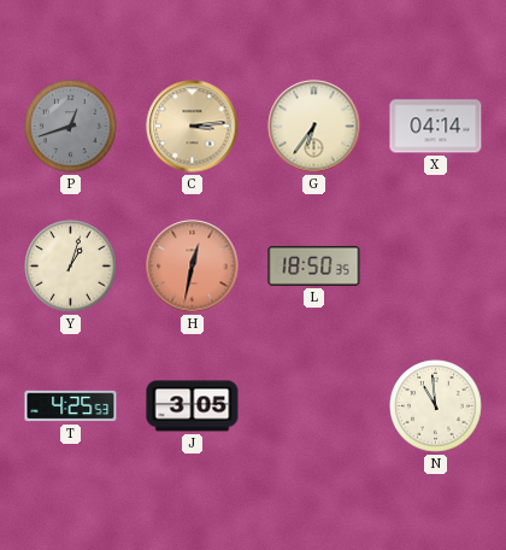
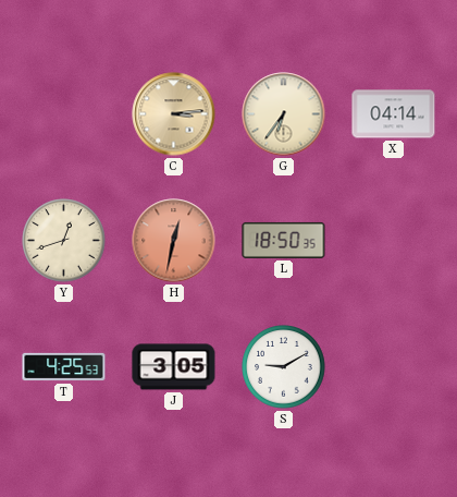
P: 12:42 -> none (71, 127)
Y: 1:03 -> 12:42 (64, 241)
S: none -> 9:10 (284, 367)
N: 10:59 -> none (436, 406)
